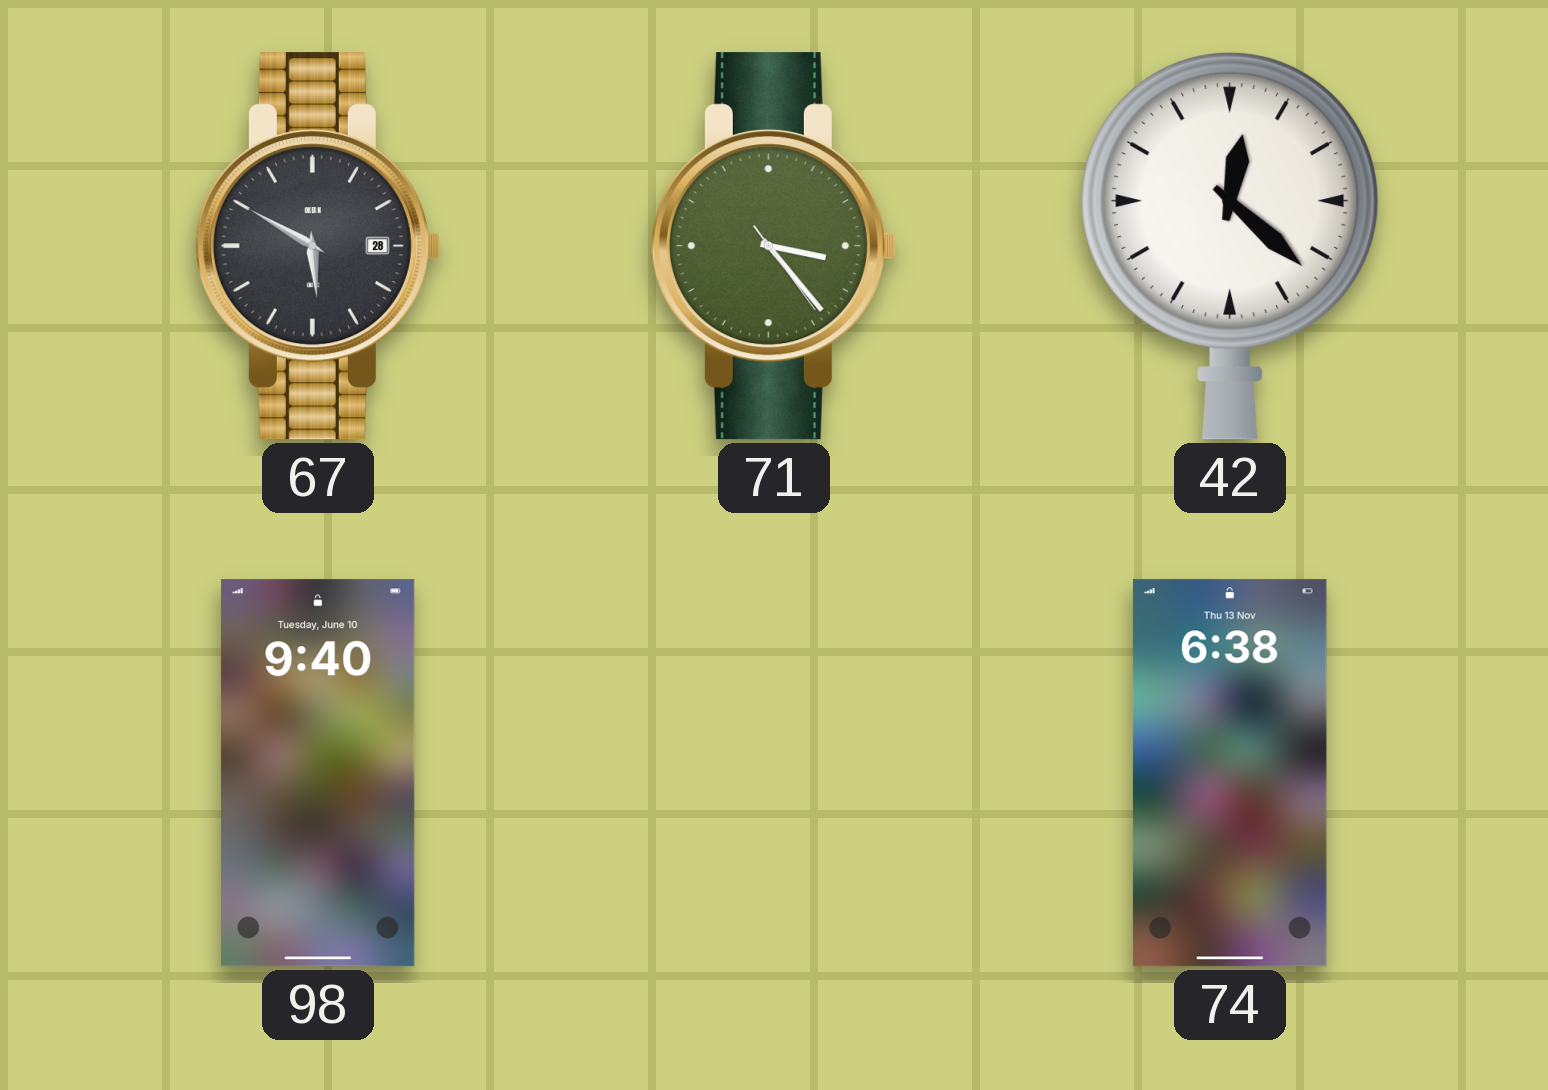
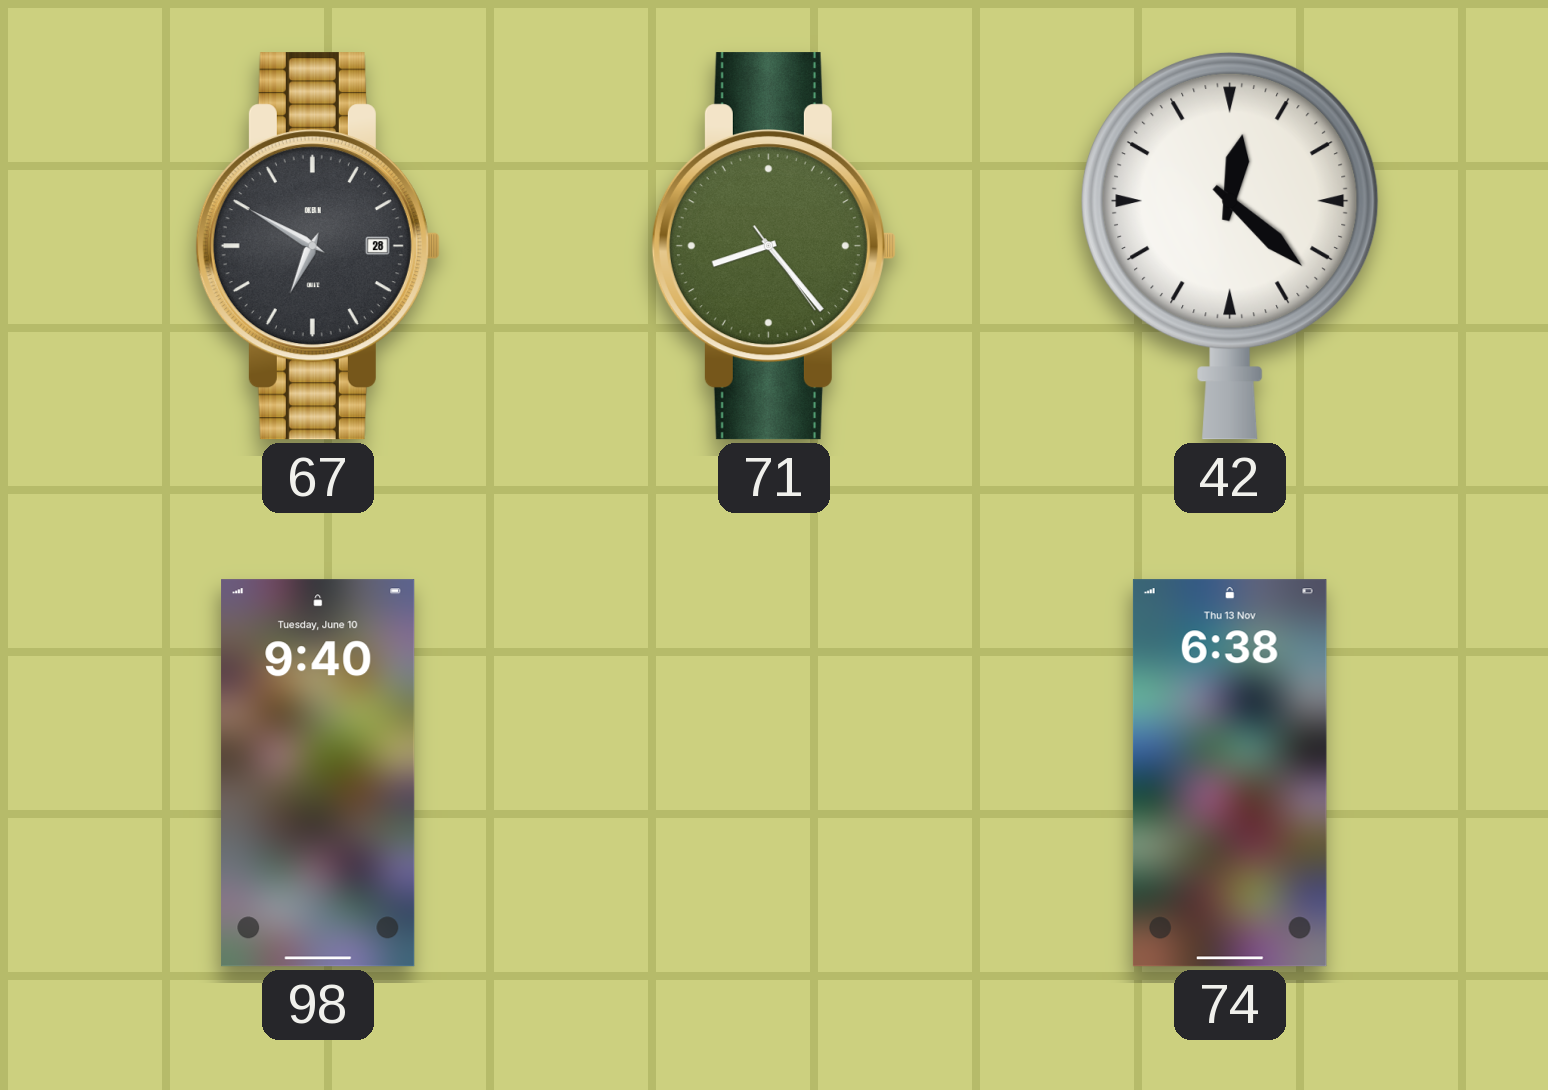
67: 5:50 -> 6:50 (318, 246)
71: 3:23 -> 8:23 (774, 246)
